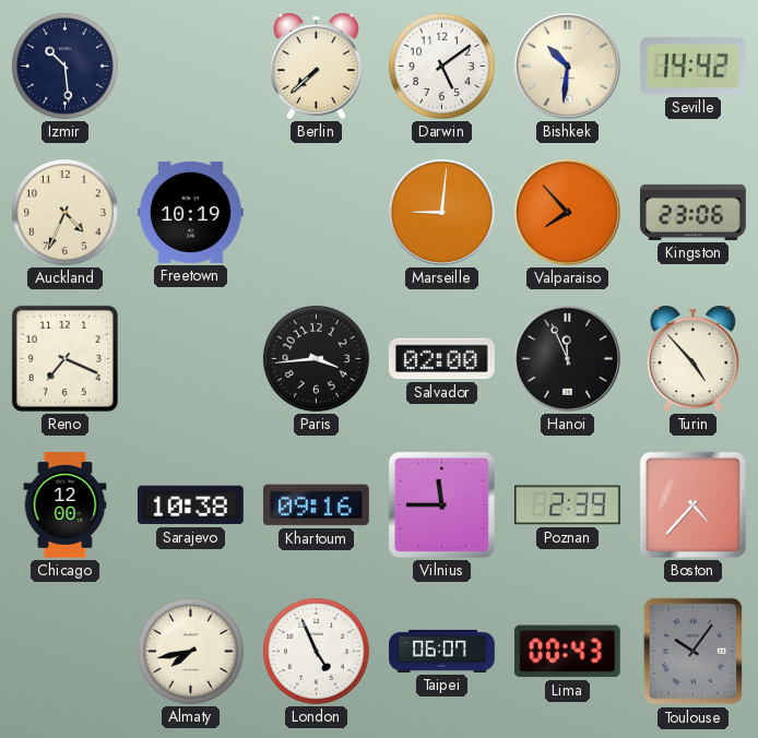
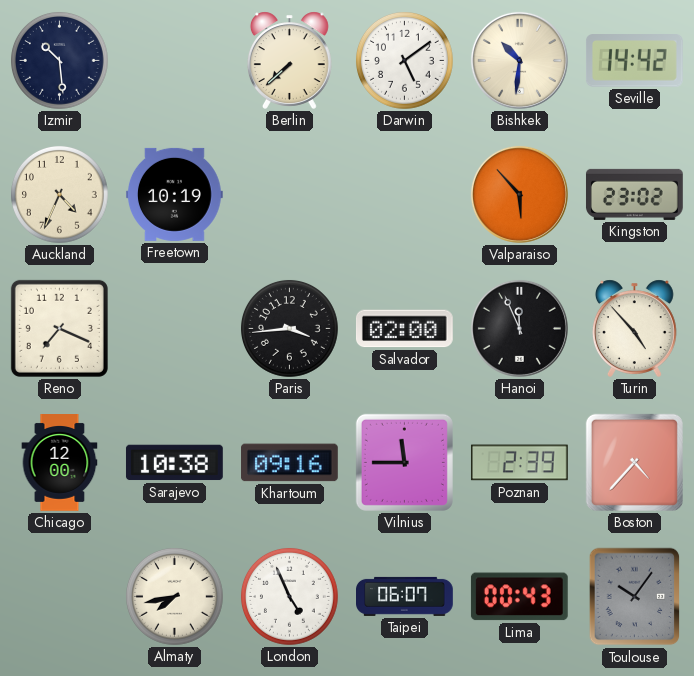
Marseille: 9:01 -> none (441, 212)
Valparaiso: 7:53 -> 5:53 (519, 194)
Kingston: 23:06 -> 23:02 (635, 194)
